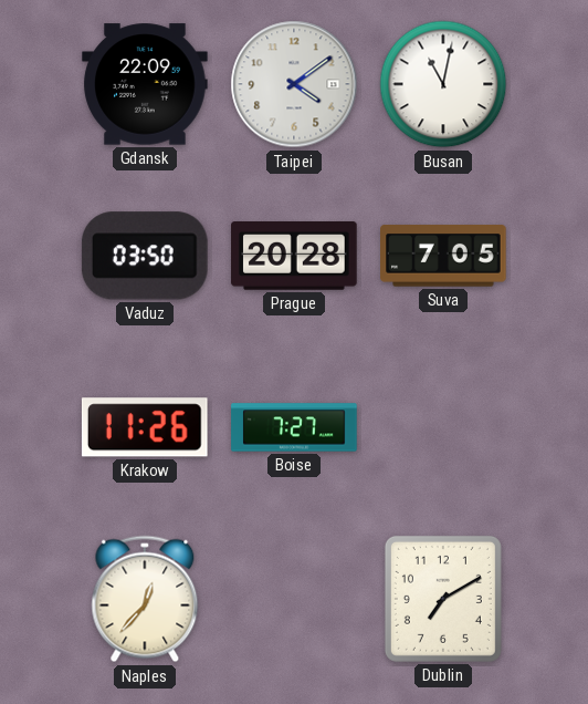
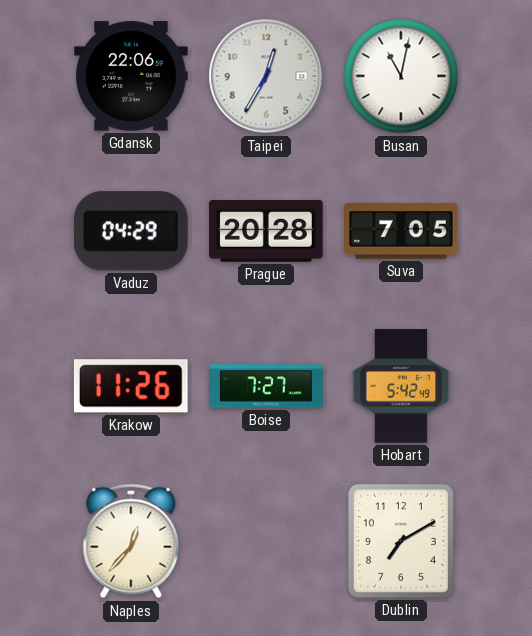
Gdansk: 22:09 -> 22:06 (131, 76)
Taipei: 4:09 -> 12:35 (266, 76)
Vaduz: 03:50 -> 04:29 (131, 231)
Hobart: none -> 5:42 (401, 386)
